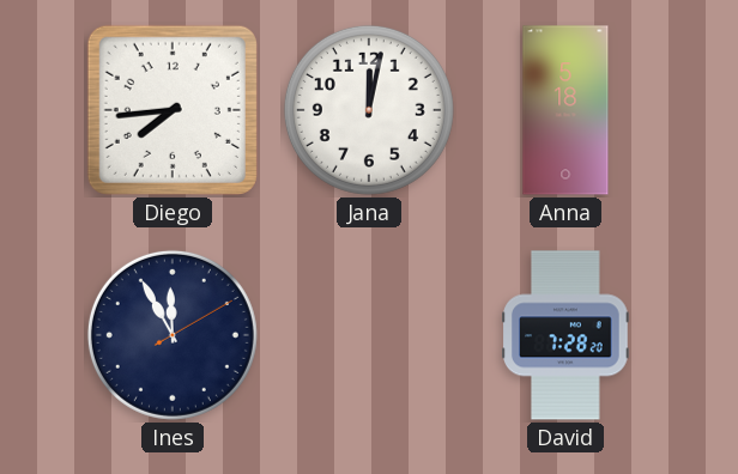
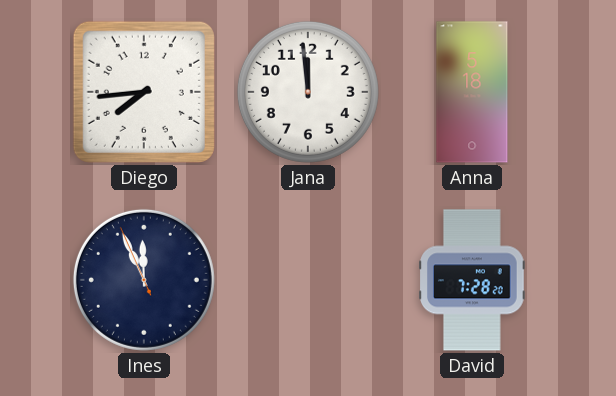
Jana: 12:02 -> 11:59 (308, 92)
Ines: 11:55:10 -> 11:55:56 (144, 280)
